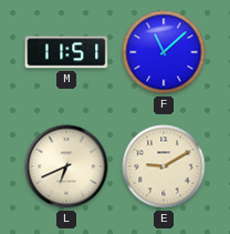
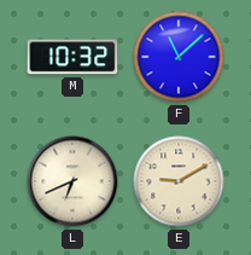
M: 11:51 -> 10:32 (72, 57)
